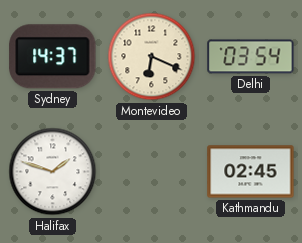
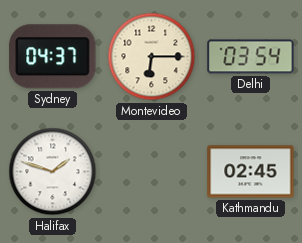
Sydney: 14:37 -> 04:37 (53, 57)
Montevideo: 6:19 -> 6:15 (152, 57)
